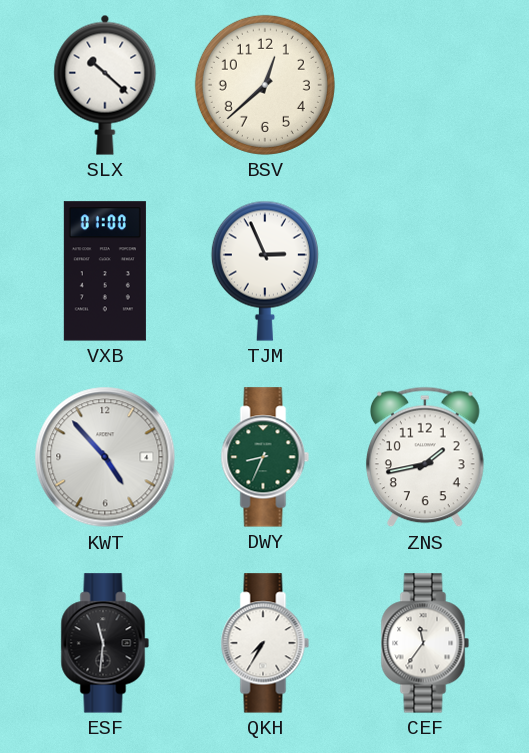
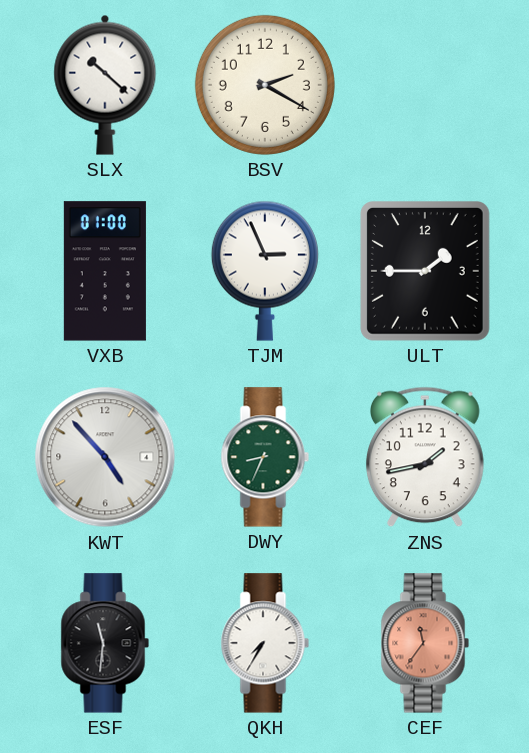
BSV: 12:38 -> 2:20 (265, 85)
ULT: none -> 1:45 (426, 272)
CEF dial: white -> salmon (425, 643)
